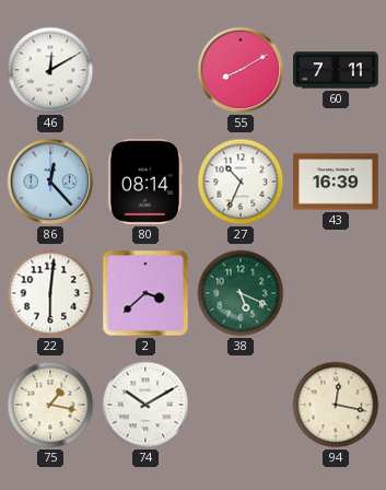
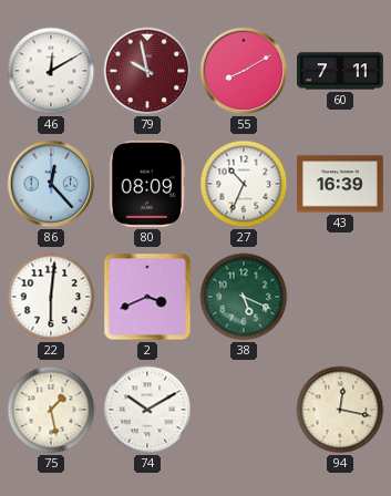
79: none -> 9:58 (147, 71)
80: 08:14 -> 08:09 (147, 185)
2: 3:38 -> 3:41 (147, 297)
75: 1:17 -> 1:28 (51, 410)
